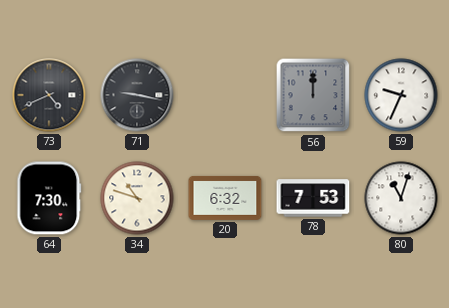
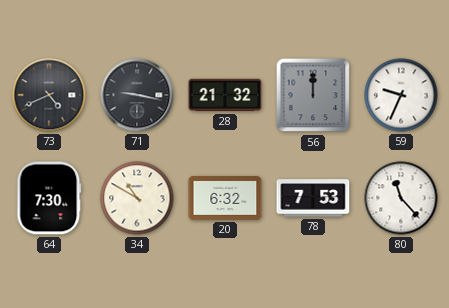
28: none -> 21:32 (225, 95)
34: 10:48 -> 10:50 (137, 198)
80: 11:03 -> 11:23 (401, 198)
